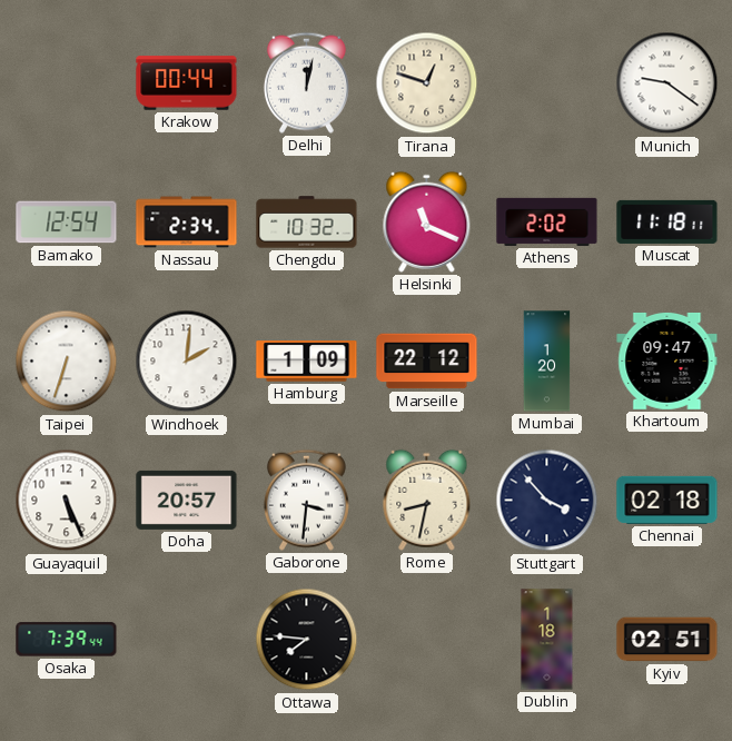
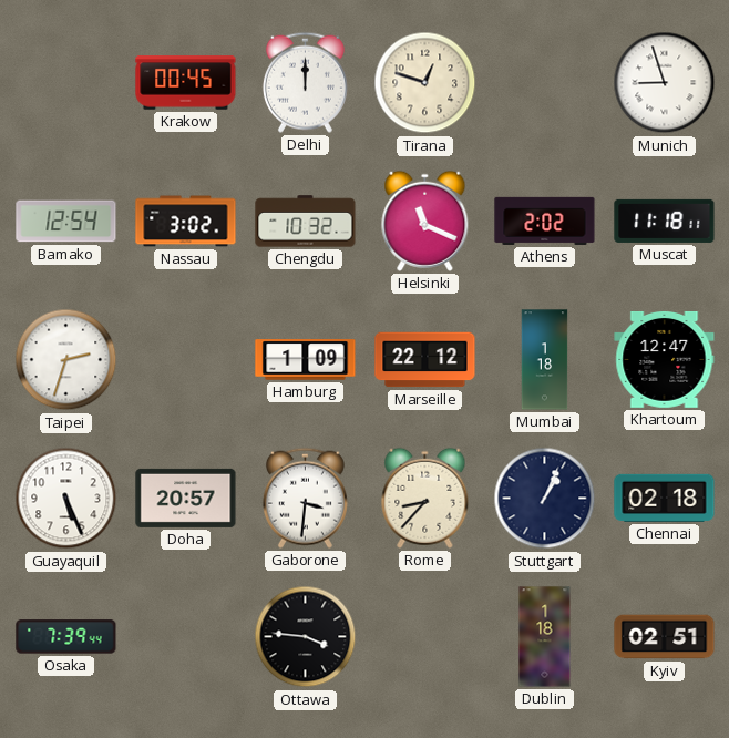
Krakow: 00:44 -> 00:45 (186, 83)
Delhi: 12:02 -> 12:00 (305, 82)
Munich: 9:21 -> 8:57 (665, 83)
Nassau: 2:34 -> 3:02 (186, 222)
Taipei: 6:33 -> 2:33 (66, 360)
Windhoek: 2:01 -> none (187, 362)
Mumbai: 1:20 -> 1:18 (545, 360)
Khartoum: 09:47 -> 12:47 (665, 359)
Rome: 8:32 -> 8:37 (425, 498)
Stuttgart: 3:53 -> 1:04 (545, 499)
Ottawa: 7:46 -> 3:46 (306, 637)
